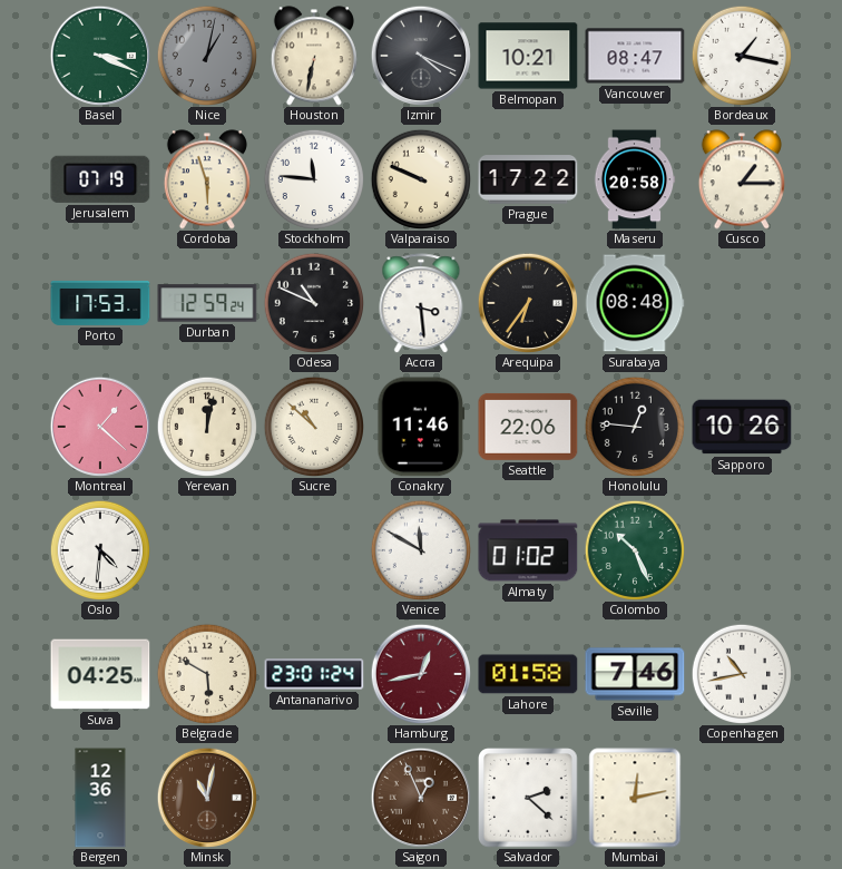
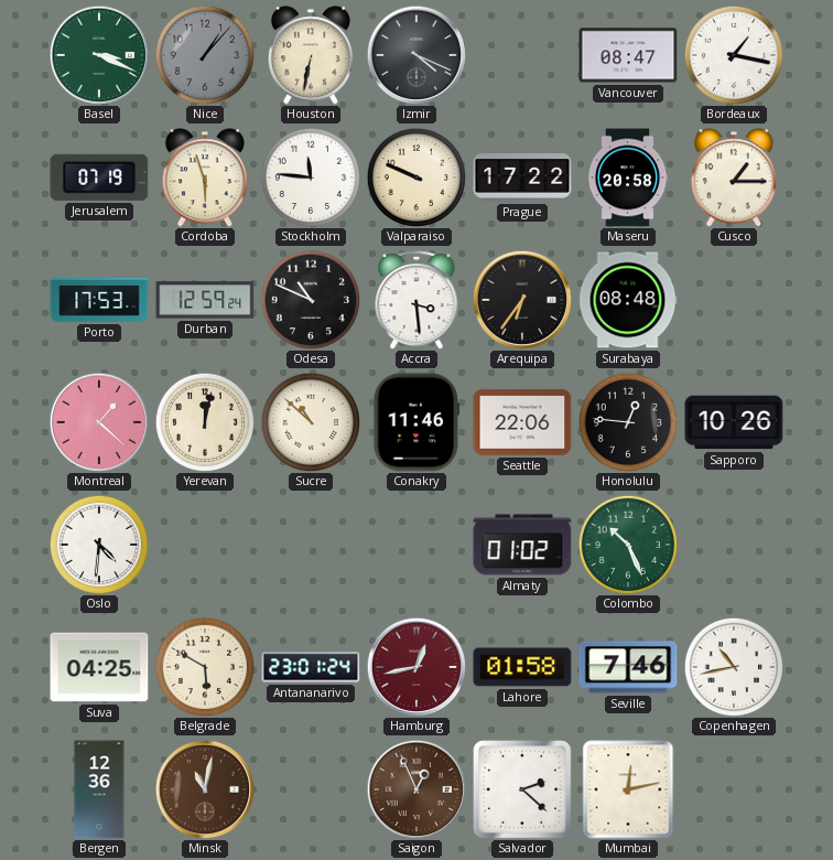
Nice: 1:02 -> 1:07 (204, 54)
Belmopan: 10:21 -> none (528, 56)
Venice: 11:50 -> none (420, 549)
